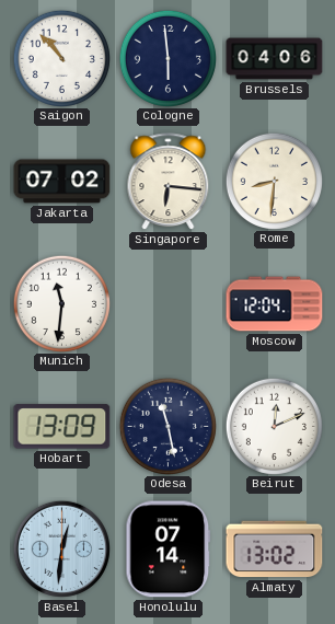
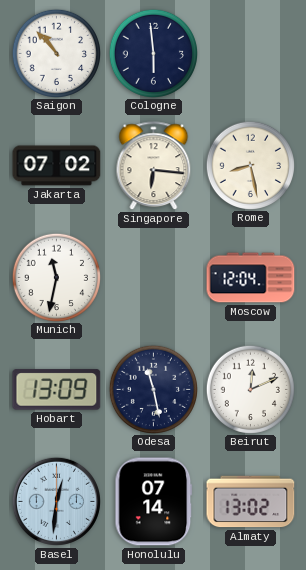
Brussels: 04:06 -> none (275, 59)
Rome: 8:31 -> 8:28 (250, 165)
Munich: 11:31 -> 11:32 (56, 277)
